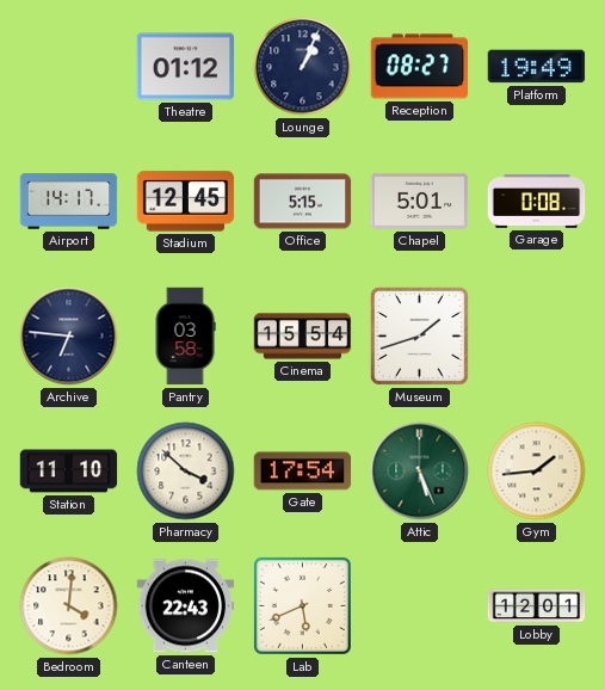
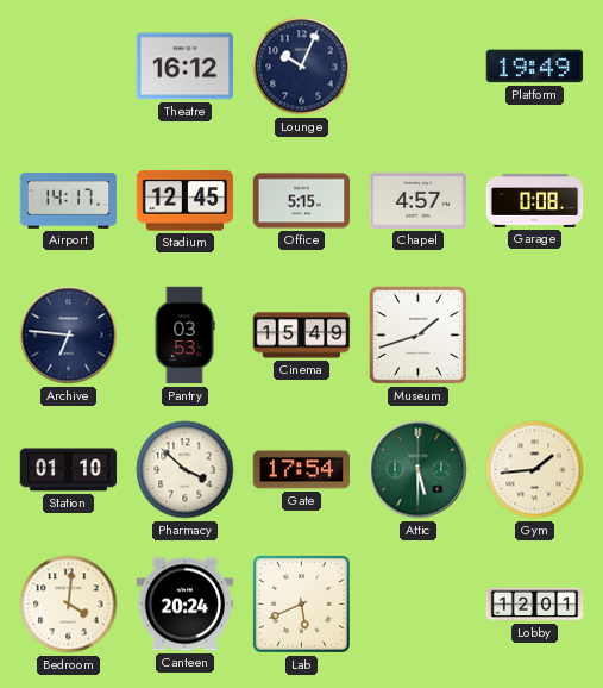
Theatre: 01:12 -> 16:12 (186, 67)
Lounge: 1:04 -> 10:04 (302, 67)
Reception: 08:27 -> none (420, 67)
Chapel: 5:01 -> 4:57 (419, 200)
Pantry: 03:58 -> 03:53 (184, 336)
Cinema: 15:54 -> 15:49 (302, 336)
Station: 11:10 -> 01:10 (69, 470)
Attic: 5:26 -> 5:30 (419, 470)
Canteen: 22:43 -> 20:24 (186, 605)
